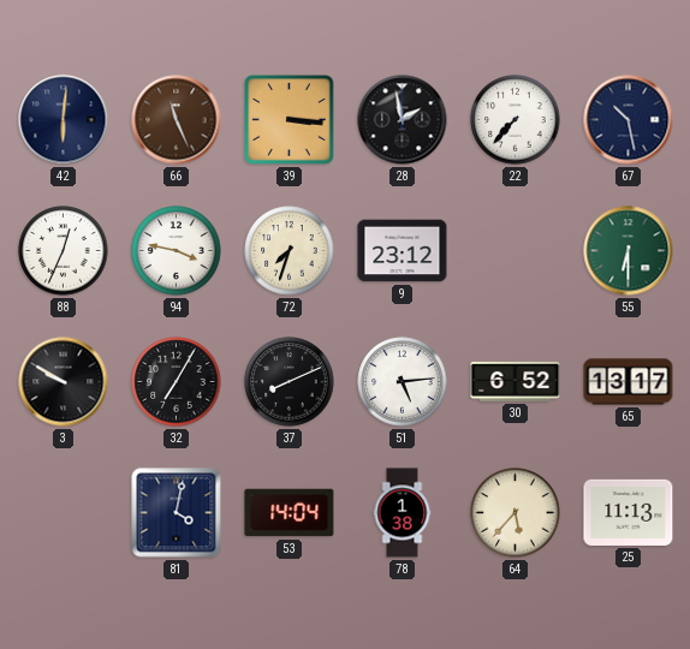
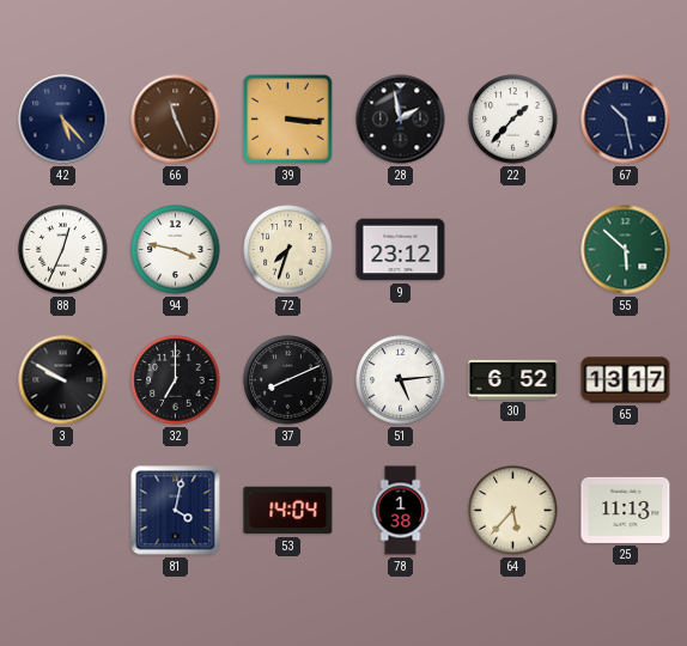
42: 6:01 -> 5:23 (63, 120)
22: 7:37 -> 1:37 (513, 120)
55: 6:30 -> 5:52 (626, 250)
32: 7:05 -> 7:00 (176, 380)
